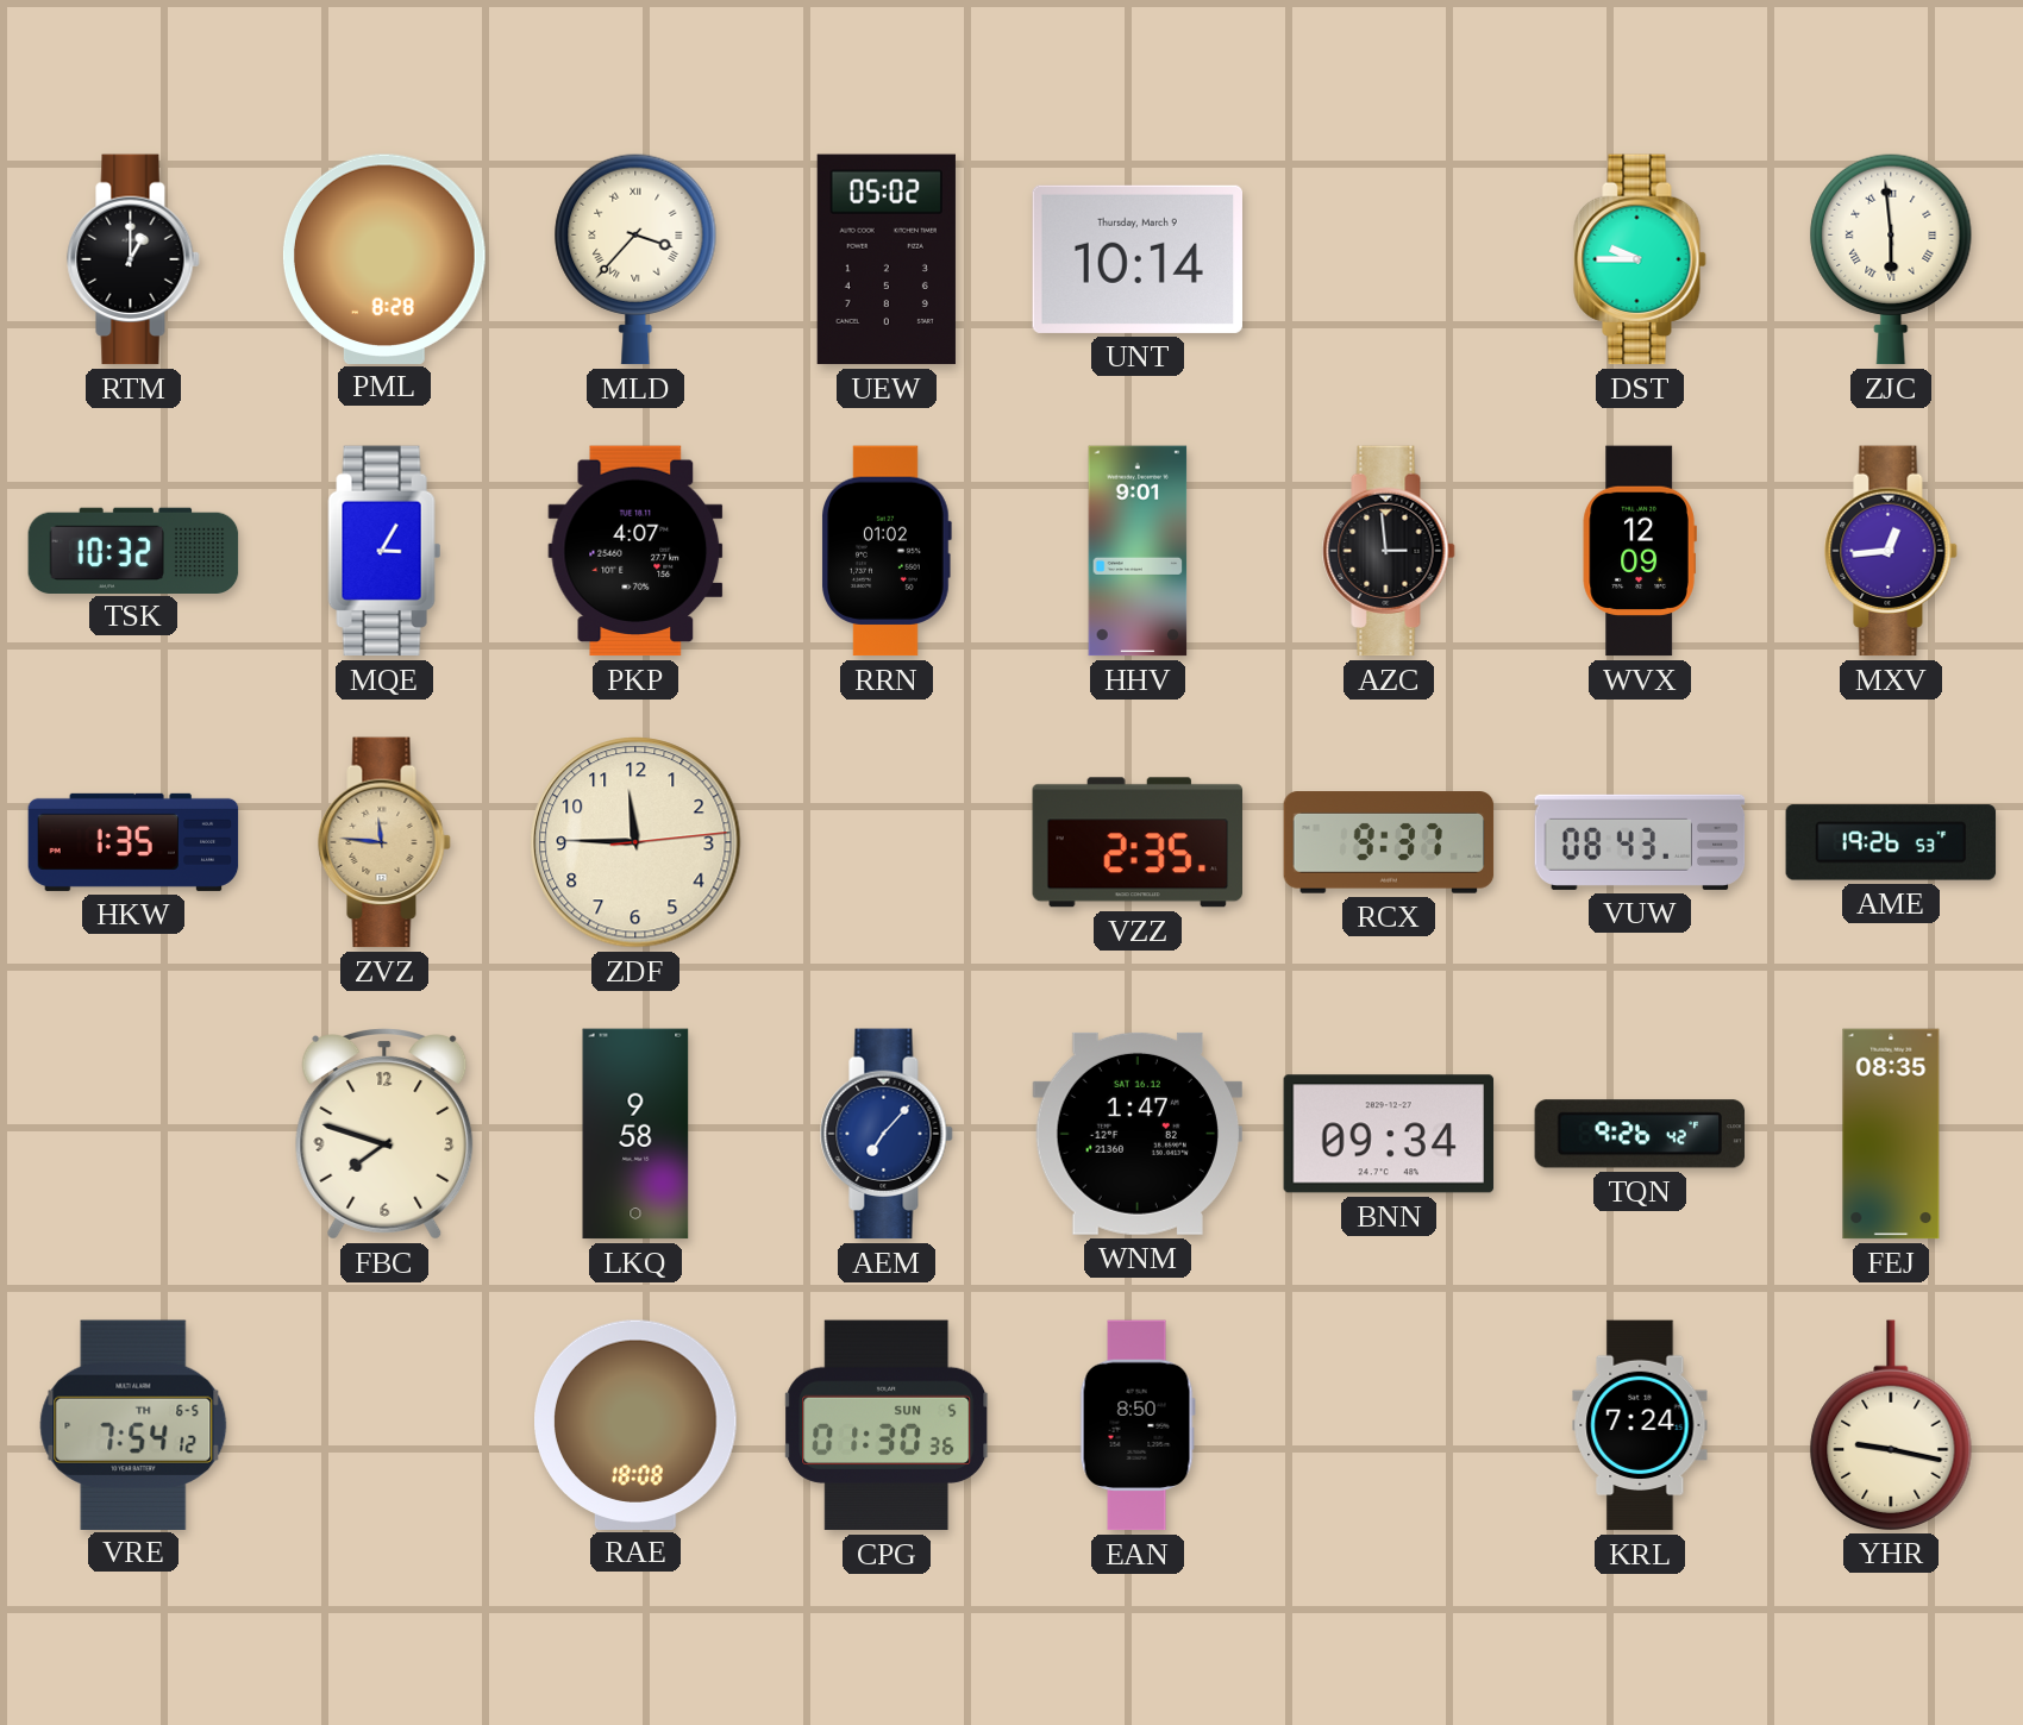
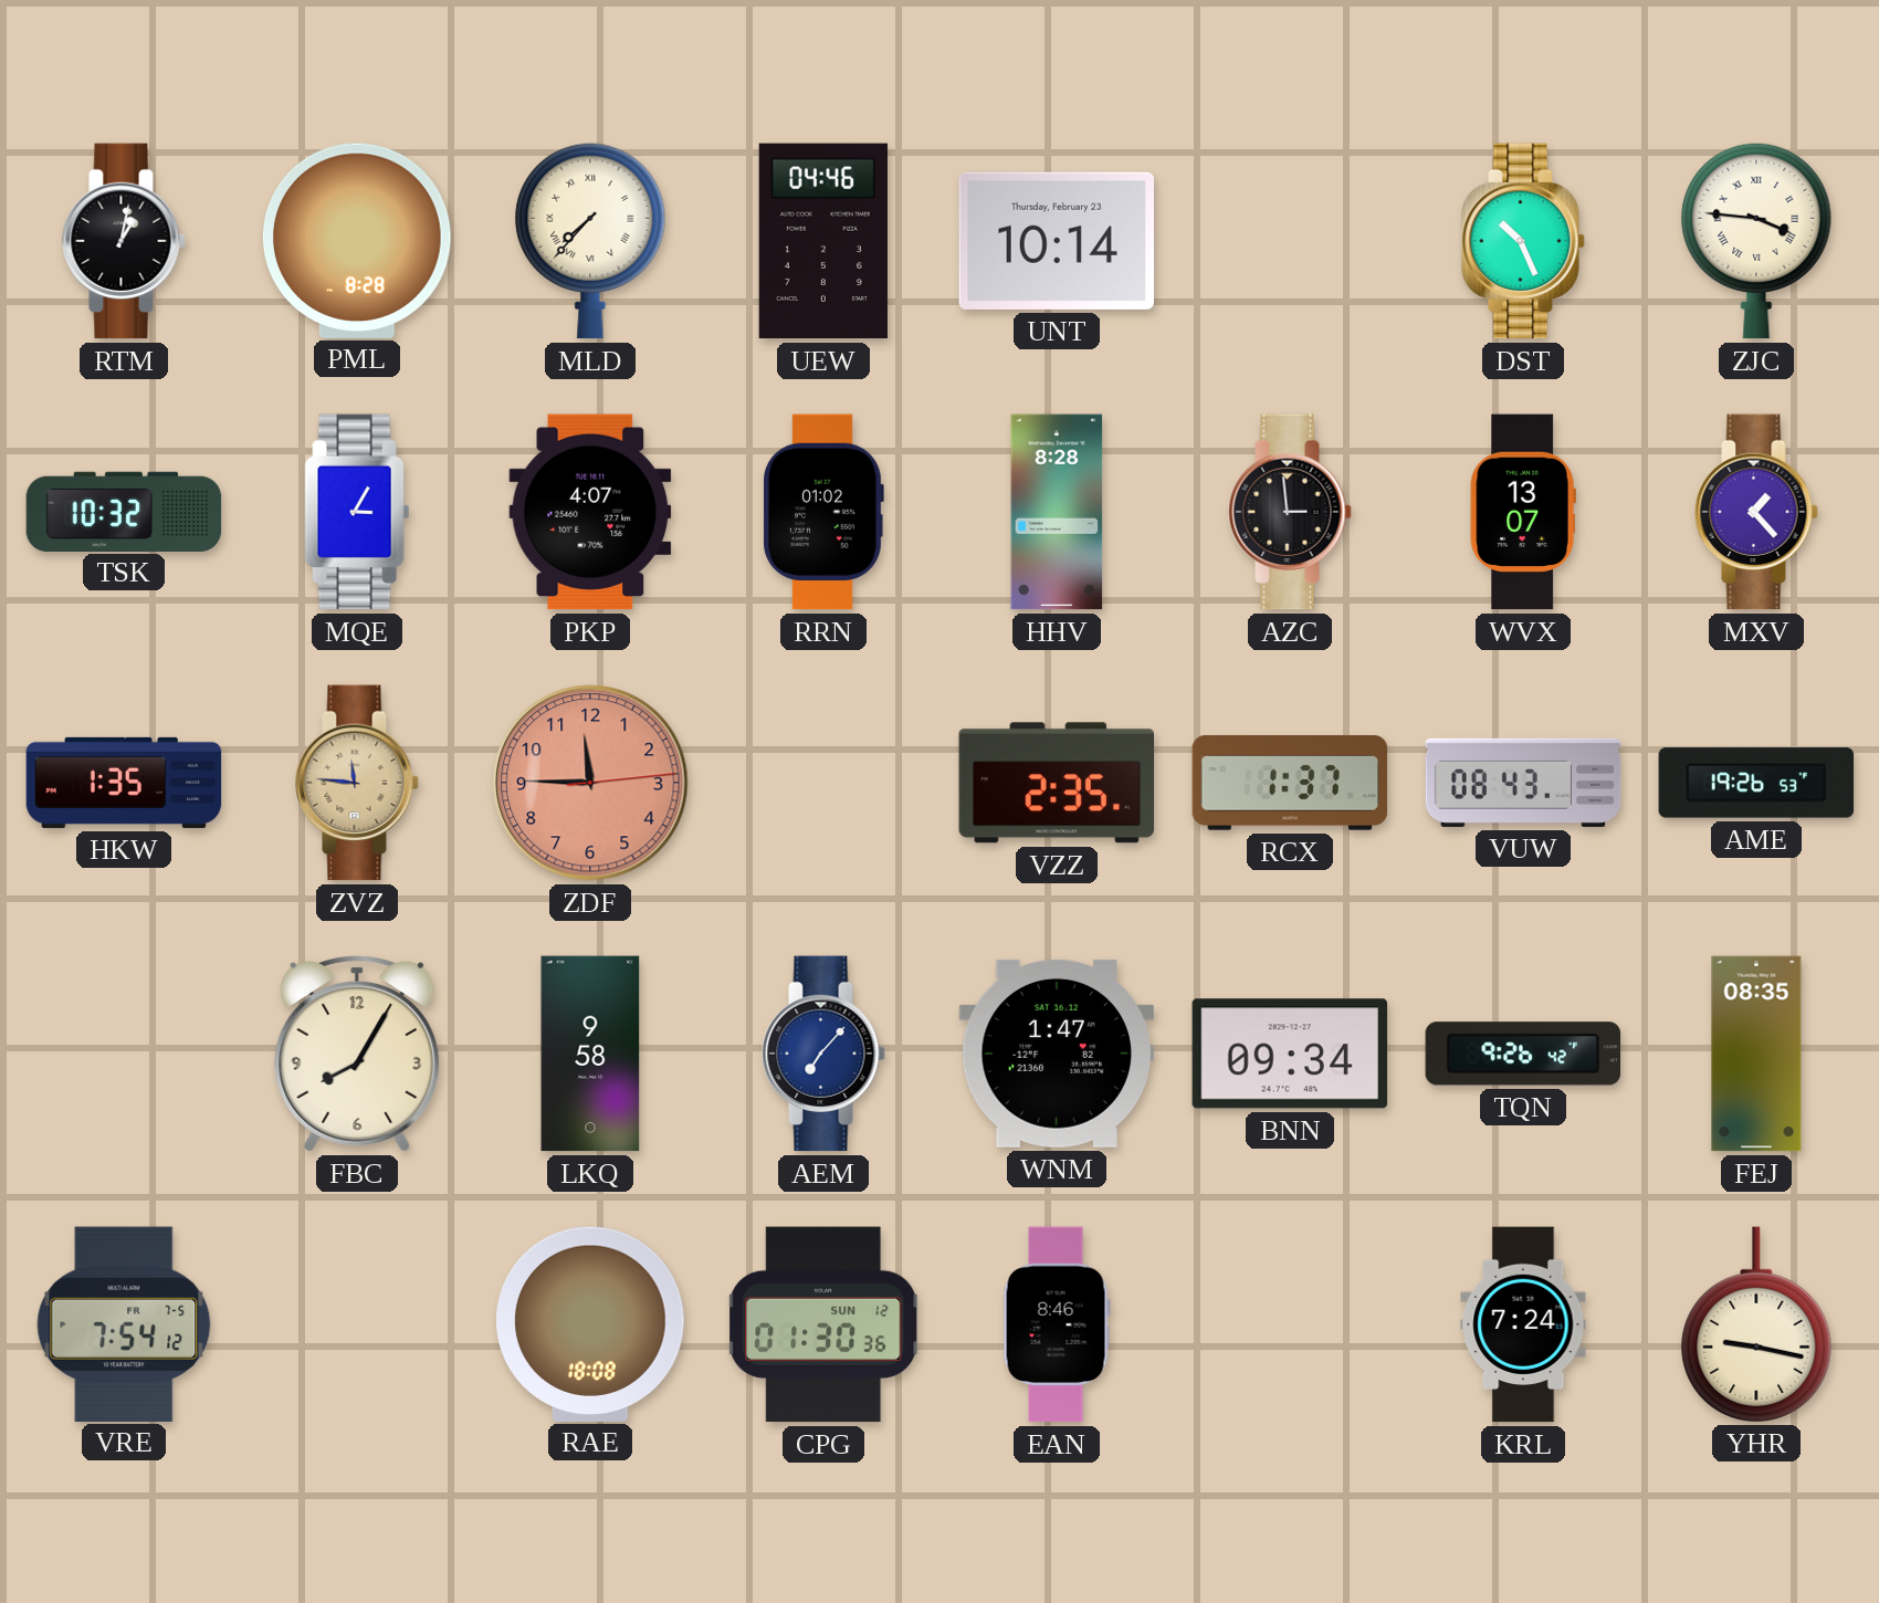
RTM: 1:00 -> 1:02 (124, 241)
MLD: 3:37 -> 7:37 (590, 241)
UEW: 05:02 -> 04:46 (823, 241)
UNT date: Thursday, March 9 -> Thursday, February 23 (1056, 241)
DST: 9:45 -> 10:26 (1523, 241)
ZJC: 5:59 -> 3:46 (1756, 241)
HHV: 9:01 -> 8:28 (1057, 512)
WVX: 12:09 -> 13:07 (1523, 512)
MXV: 12:44 -> 1:23 (1756, 512)
ZDF dial: cream -> salmon (590, 783)
RCX: 9:37 -> 1:37 (1290, 783)
FBC: 7:48 -> 8:05 (357, 1055)
VRE date: TH 6-5 -> FR 7-5 (124, 1323)
CPG date: SUN 5 -> SUN 12 (823, 1324)
EAN: 8:50 -> 8:46 (1057, 1324)
